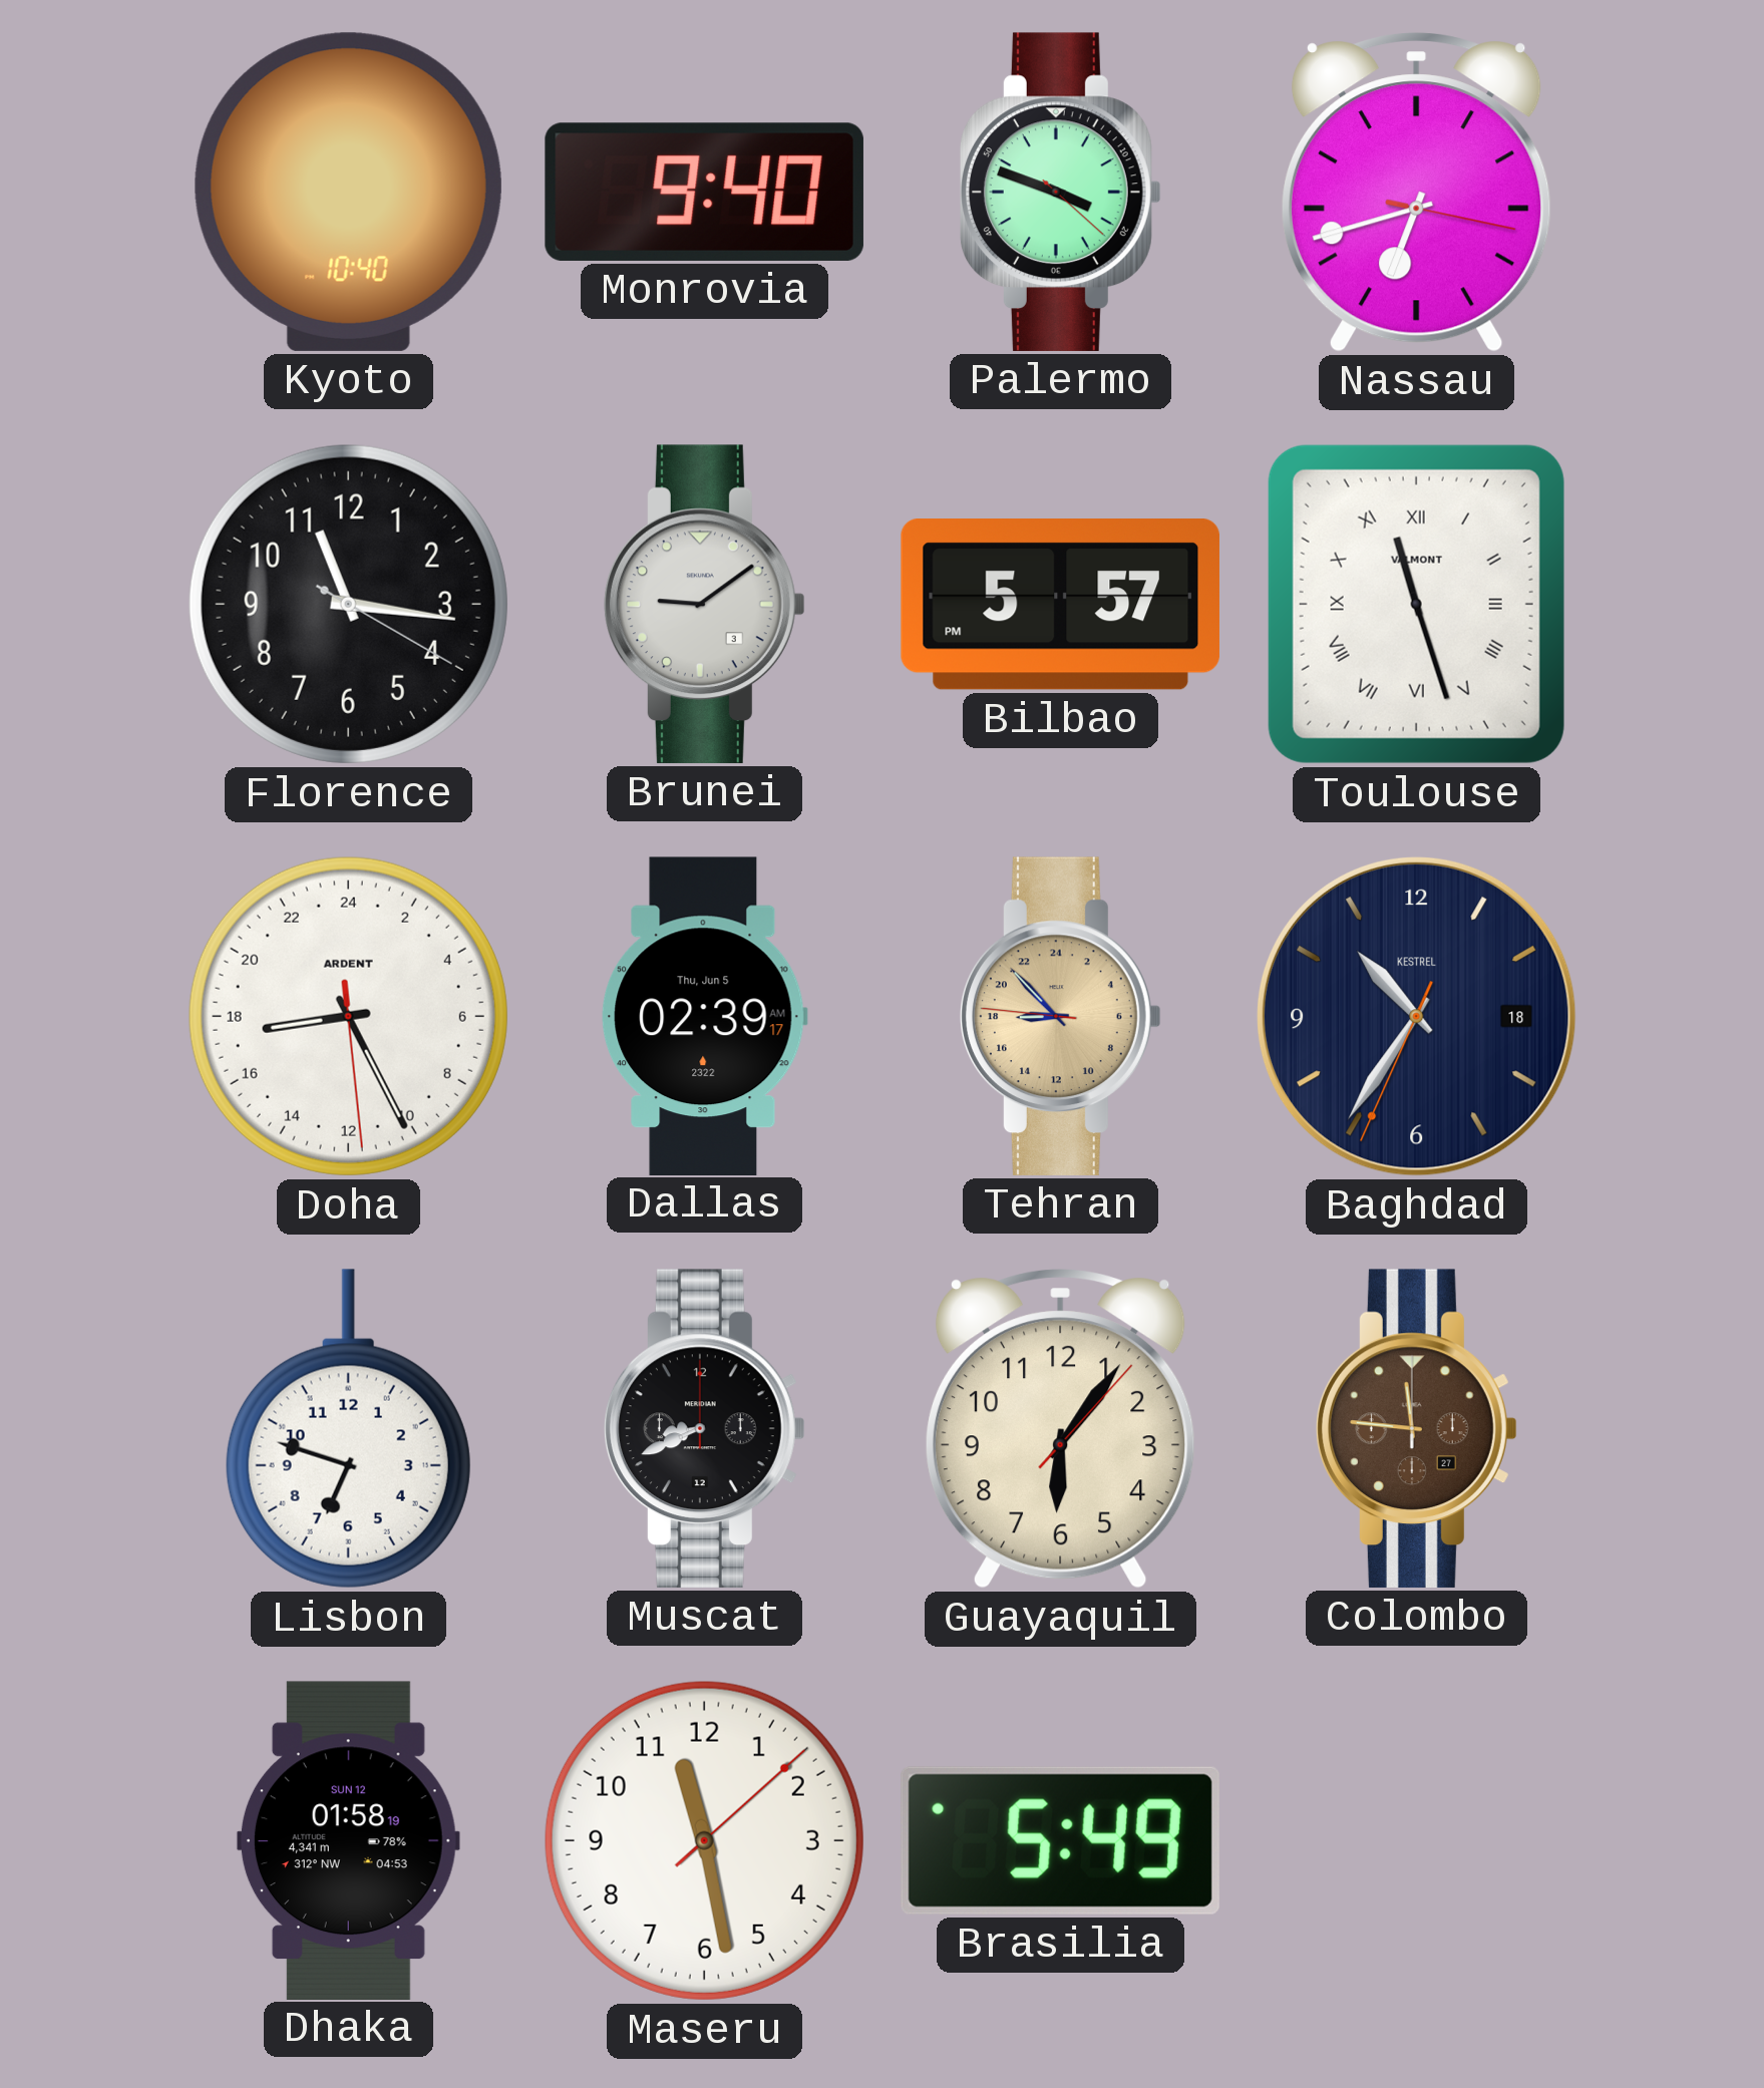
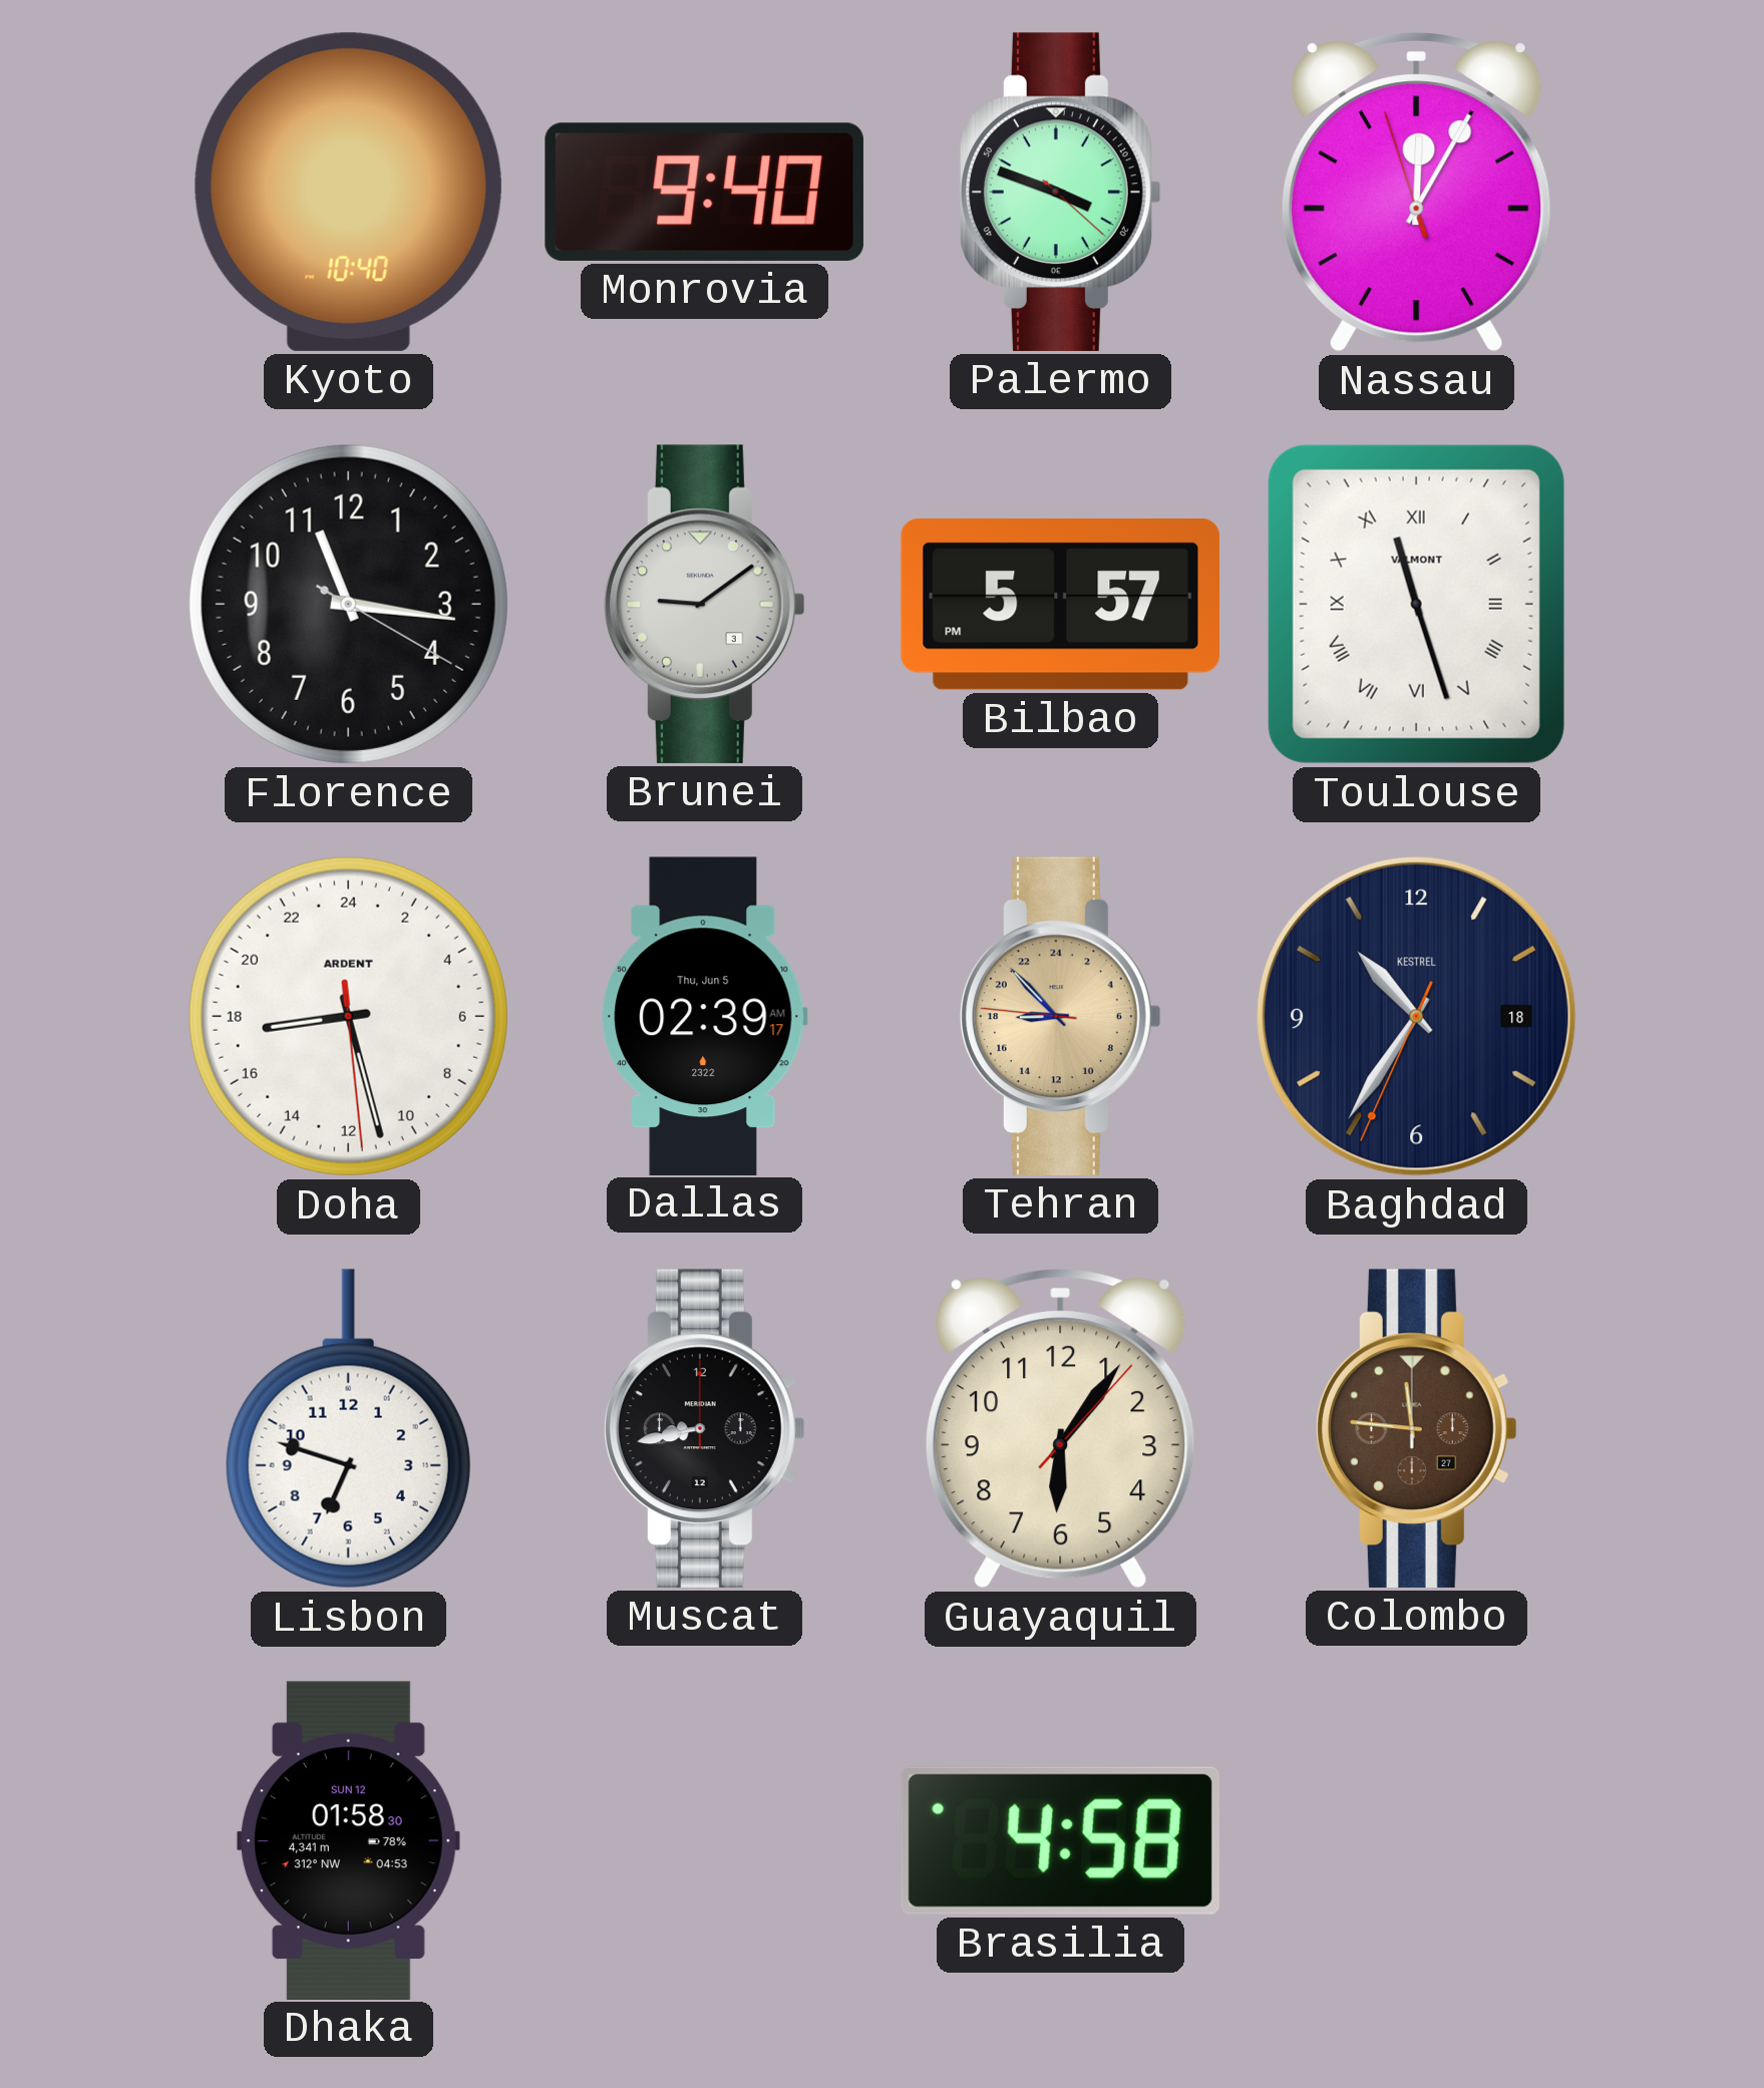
Nassau: 6:42 -> 12:04 (1416, 193)
Doha: 17:25 -> 17:27 (348, 1016)
Muscat: 8:41 -> 8:43 (704, 1428)
Dhaka: 01:58:19 -> 01:58:30 (348, 1840)
Maseru: 11:28 -> none (704, 1840)
Brasilia: 5:49 -> 4:58 (1060, 1840)
